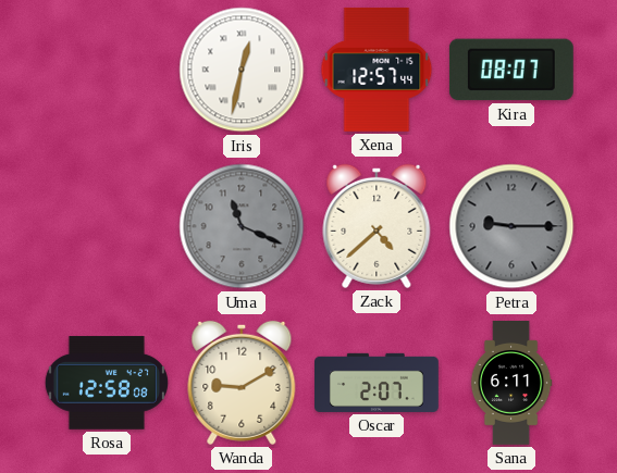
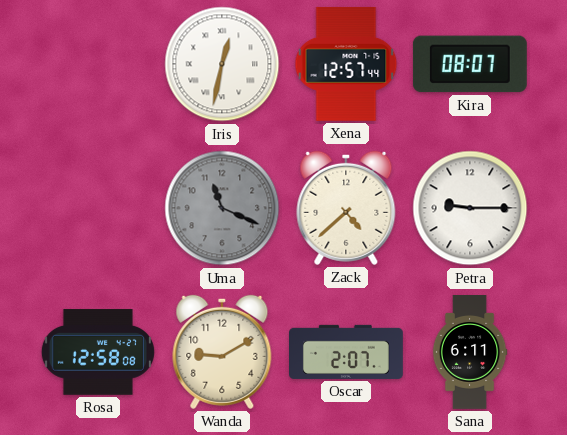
Petra dial: grey -> white (470, 208)
